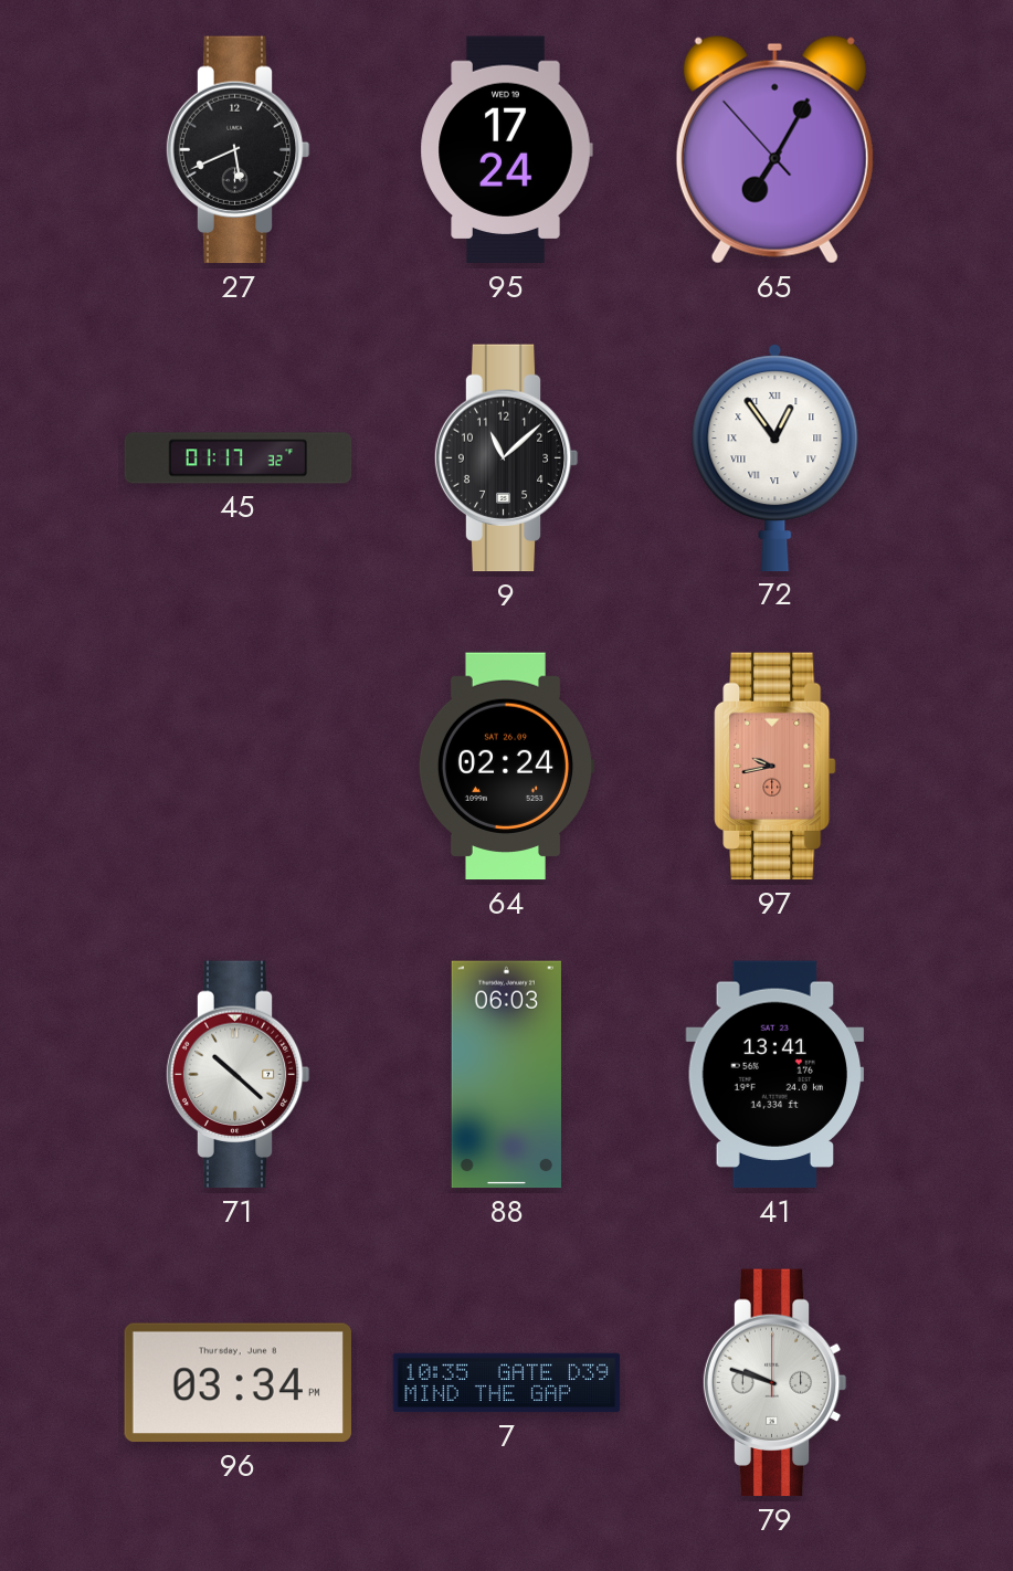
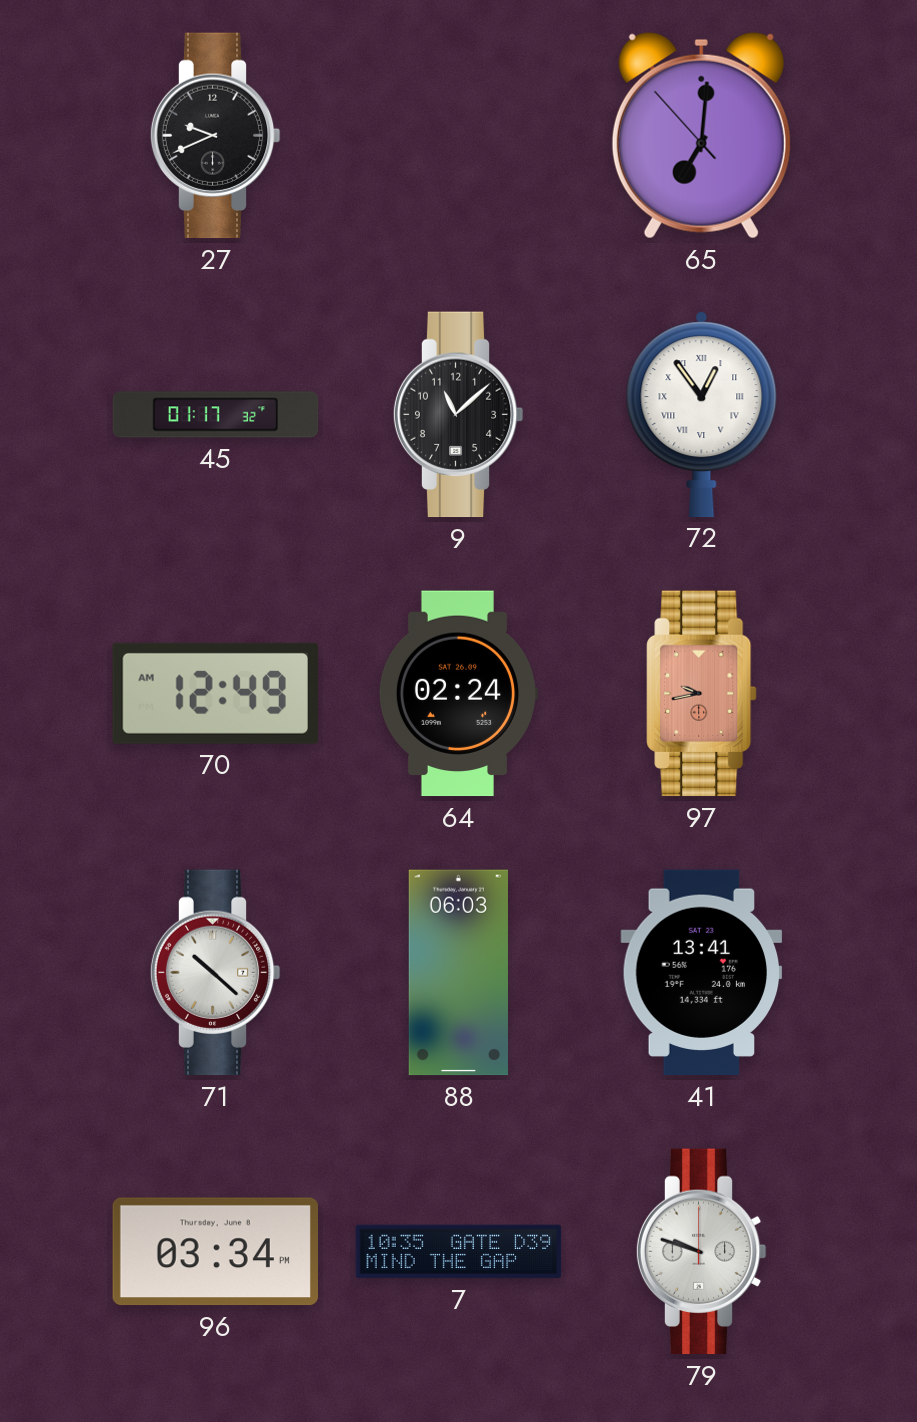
27: 5:41 -> 9:41 (215, 136)
95: 17:24 -> none (506, 150)
65: 7:04 -> 7:00 (701, 135)
70: none -> 12:49 (215, 693)
